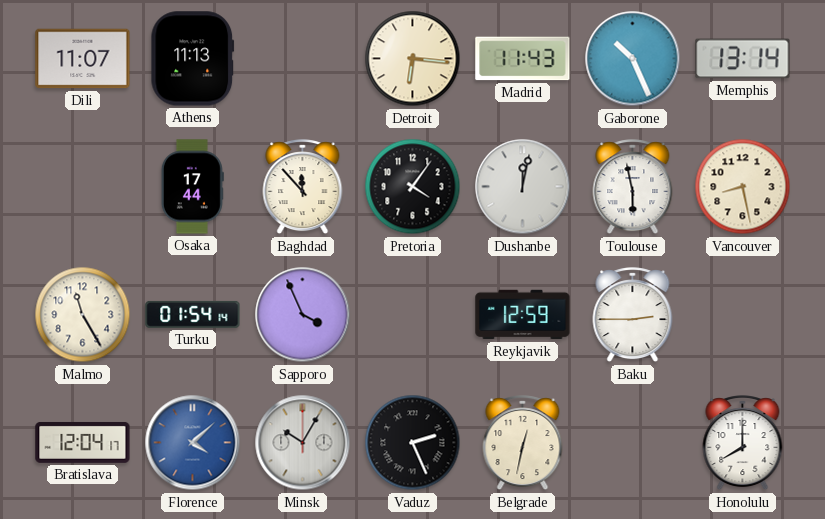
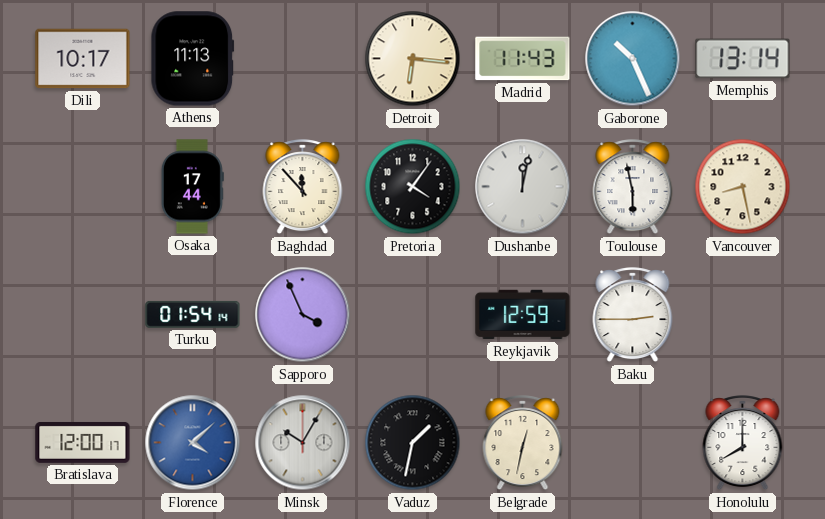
Dili: 11:07 -> 10:17 (83, 59)
Malmo: 11:25 -> none (83, 315)
Bratislava: 12:04 -> 12:00 (83, 442)
Vaduz: 2:26 -> 1:32 (413, 443)
